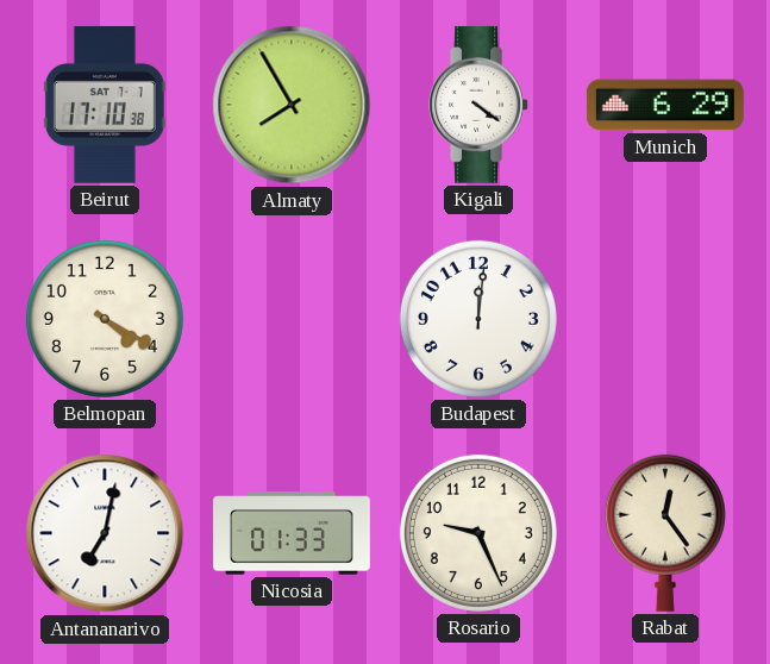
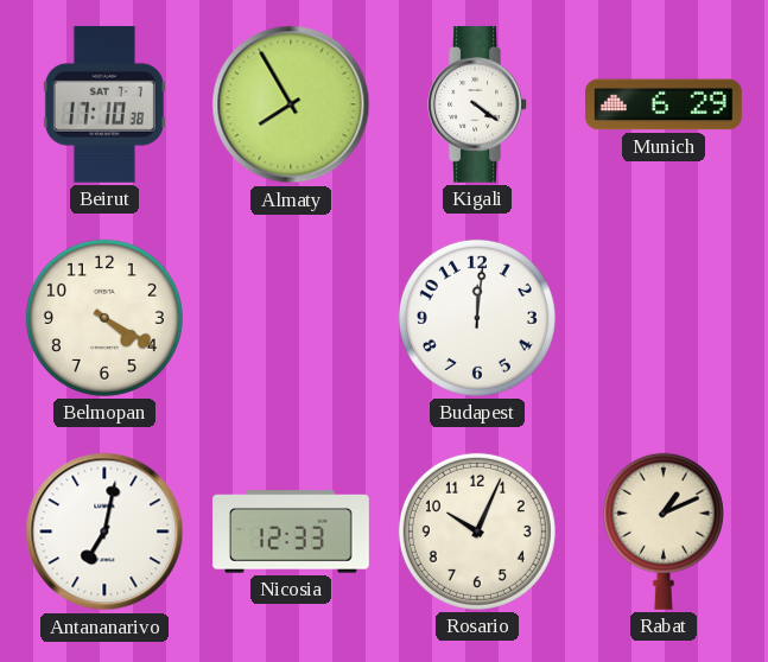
Nicosia: 01:33 -> 12:33 (292, 531)
Rosario: 9:26 -> 10:04 (477, 531)
Rabat: 12:24 -> 1:11 (664, 531)
